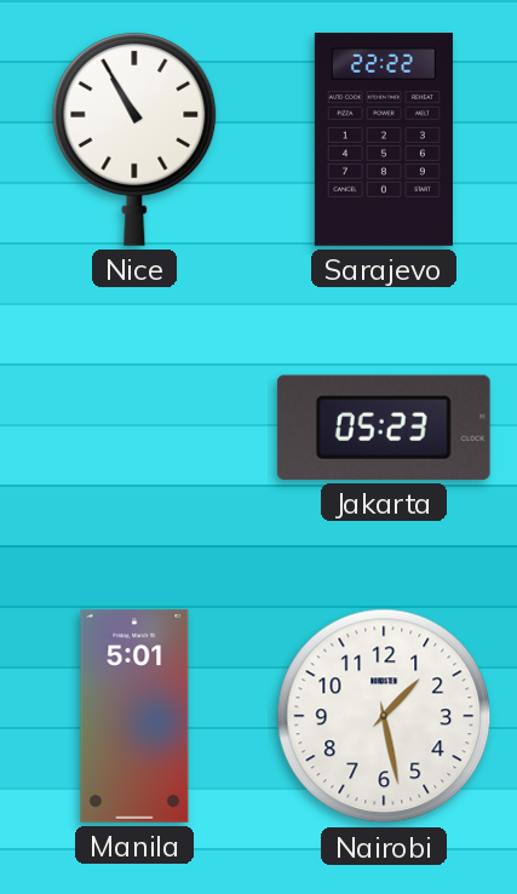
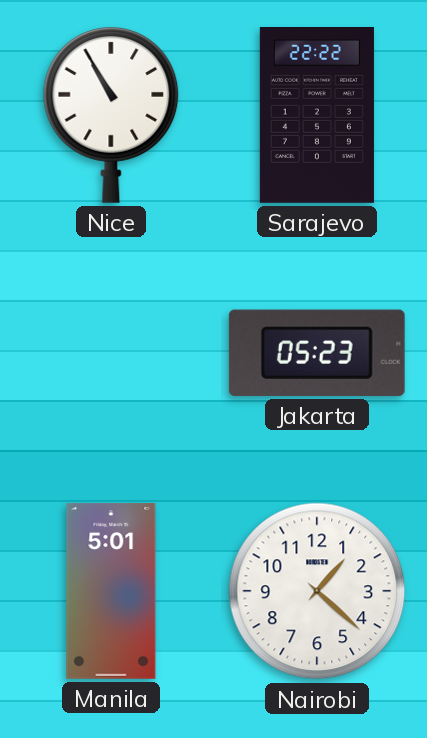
Nairobi: 1:28 -> 1:22 (317, 591)
